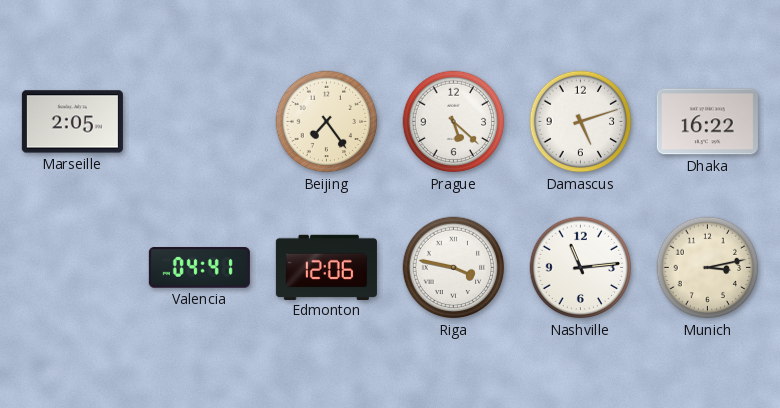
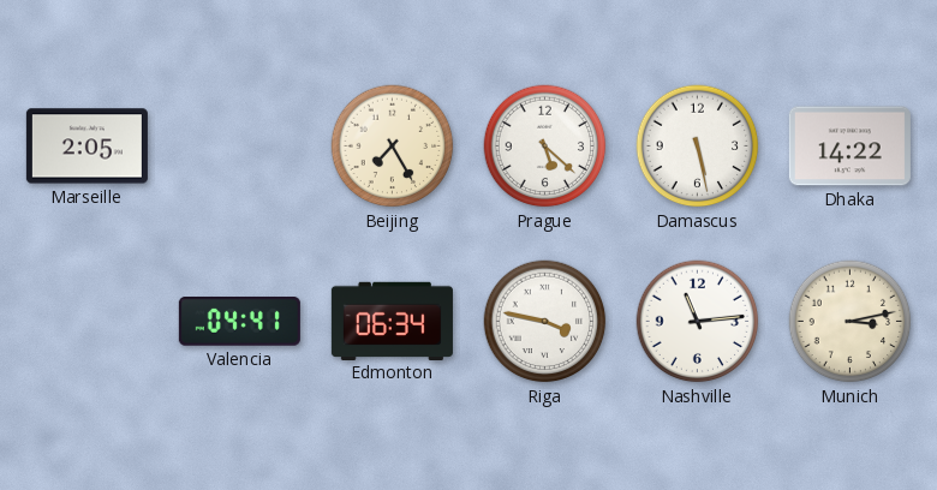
Beijing: 7:24 -> 7:25 (393, 147)
Damascus: 5:12 -> 5:28 (698, 147)
Dhaka: 16:22 -> 14:22 (849, 147)
Edmonton: 12:06 -> 06:34 (392, 321)
